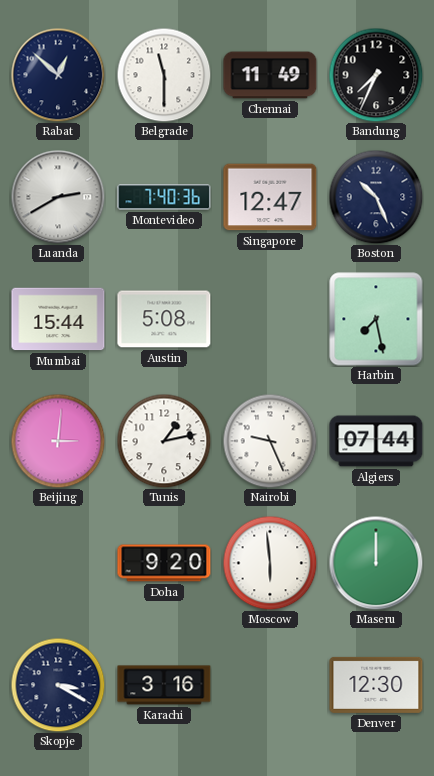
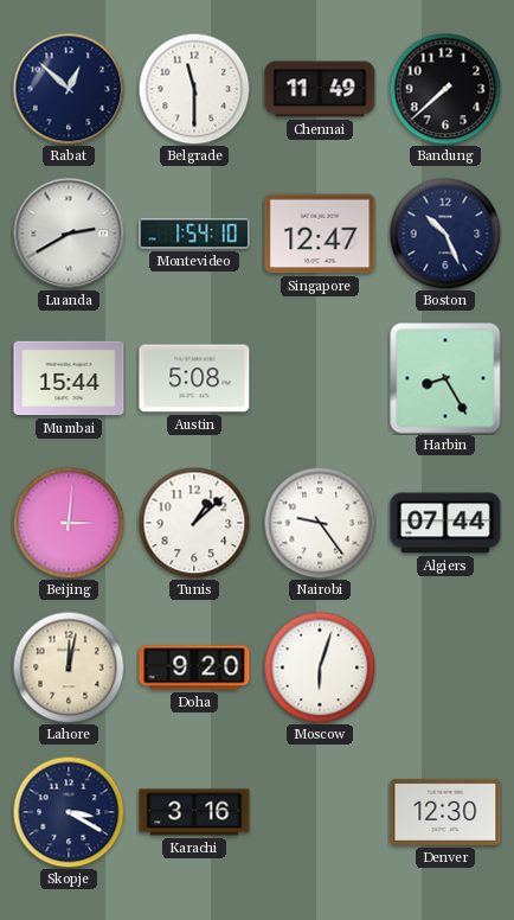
Bandung: 7:34 -> 7:38 (445, 89)
Montevideo: 7:40 -> 1:54 (194, 234)
Harbin: 7:28 -> 8:25 (445, 378)
Tunis: 1:13 -> 1:08 (194, 523)
Nairobi: 9:26 -> 9:24 (320, 523)
Lahore: none -> 12:02 (69, 667)
Moscow: 5:59 -> 6:03 (320, 667)
Maseru: 12:00 -> none (376, 563)
